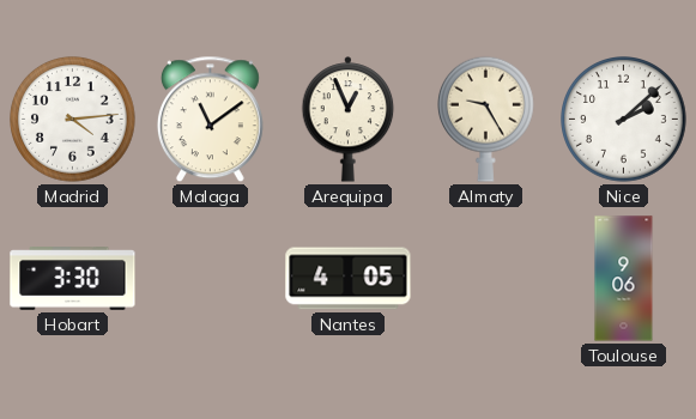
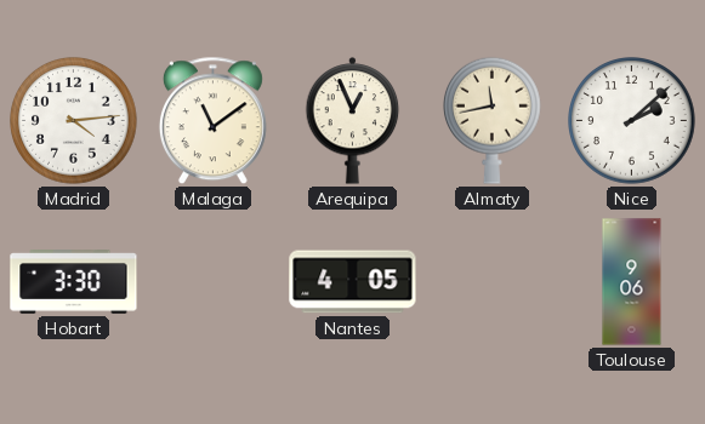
Almaty: 9:25 -> 11:43 (493, 120)
